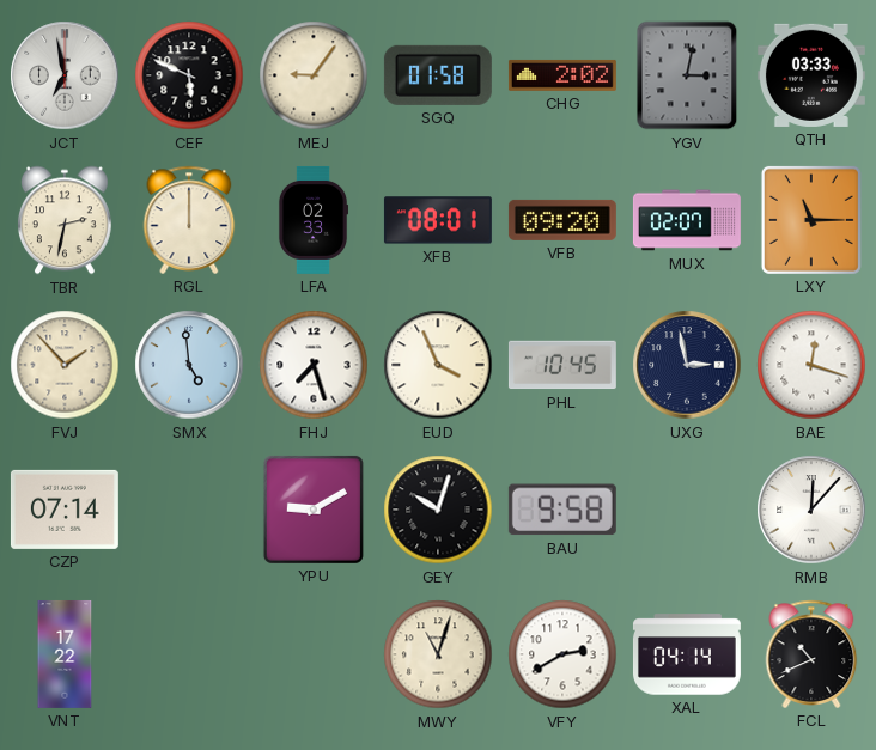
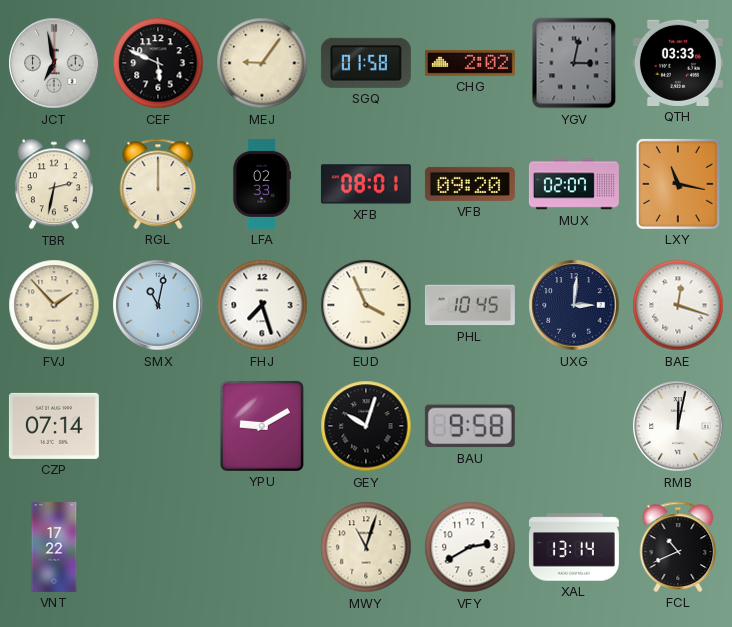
LXY: 11:15 -> 11:17 (678, 184)
SMX: 4:59 -> 11:02 (158, 305)
UXG: 2:58 -> 3:01 (574, 305)
RMB: 12:07 -> 12:02 (678, 426)
XAL: 04:14 -> 13:14 (574, 547)
